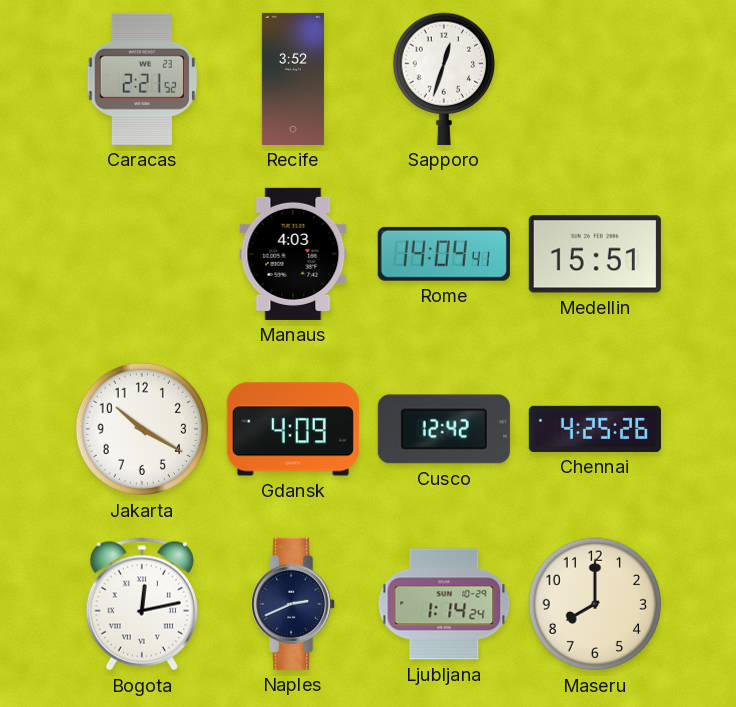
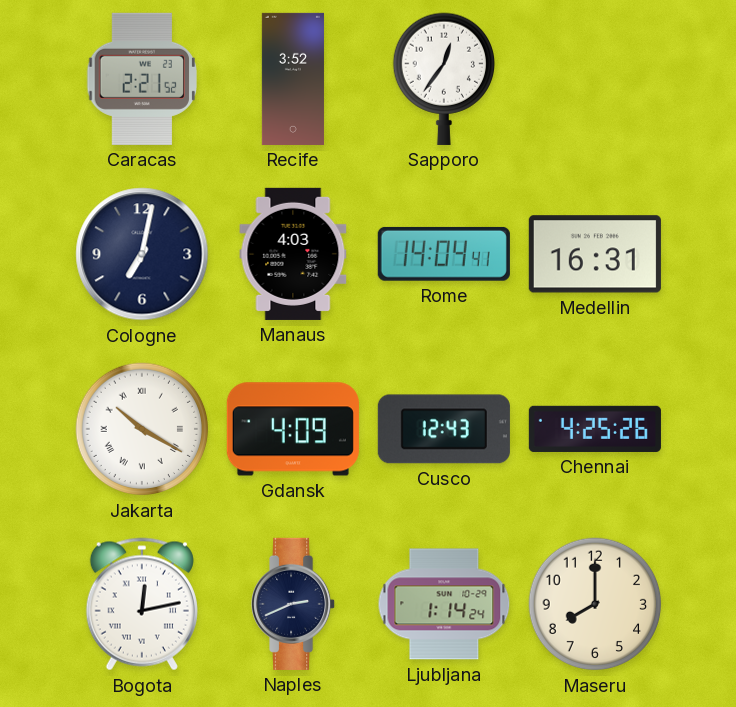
Sapporo: 12:33 -> 12:36 (443, 79)
Cologne: none -> 7:02 (142, 254)
Medellin: 15:51 -> 16:31 (595, 254)
Jakarta numerals: Arabic -> Roman (142, 429)
Cusco: 12:42 -> 12:43 (444, 429)
